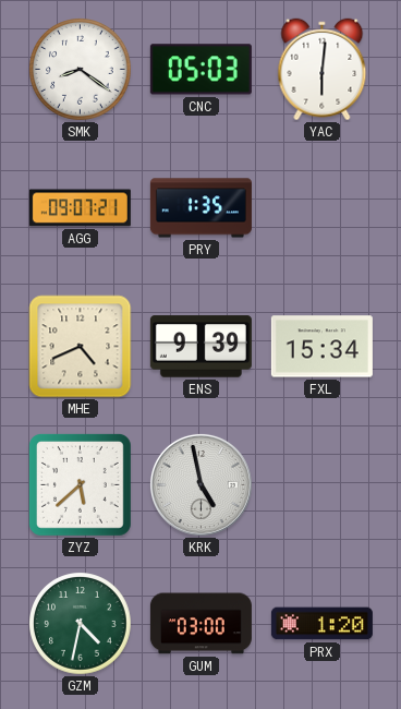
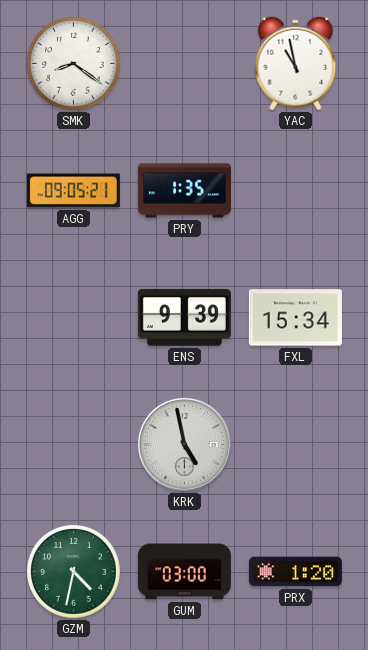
CNC: 05:03 -> none (200, 70)
YAC: 6:01 -> 10:58 (296, 64)
AGG: 09:07 -> 09:05 (73, 191)
MHE: 4:41 -> none (81, 347)
ZYZ: 5:38 -> none (81, 485)
